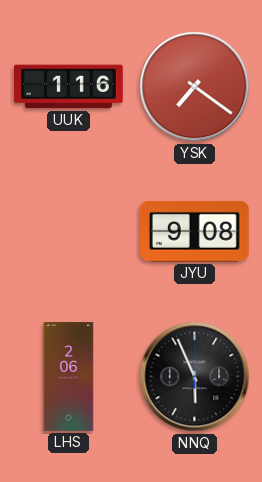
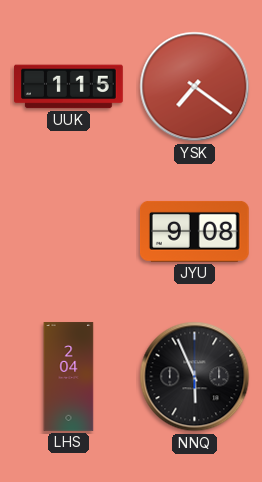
UUK: 1:16 -> 1:15 (69, 87)
LHS: 2:06 -> 2:04 (69, 377)
